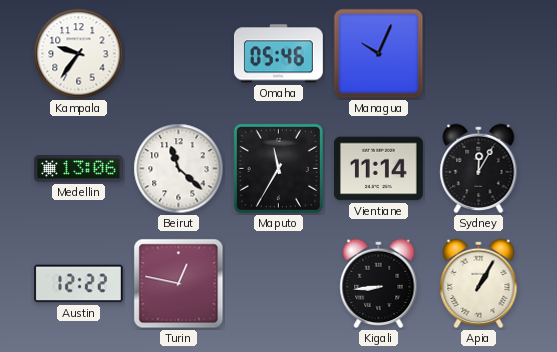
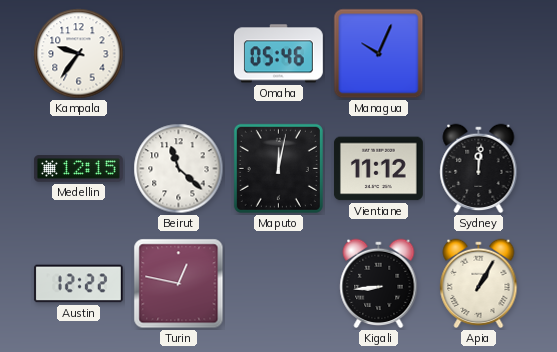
Medellin: 13:06 -> 12:15 (78, 169)
Maputo: 11:35 -> 12:02 (278, 168)
Vientiane: 11:14 -> 11:12 (378, 169)
Sydney: 12:05 -> 12:01 (479, 169)
